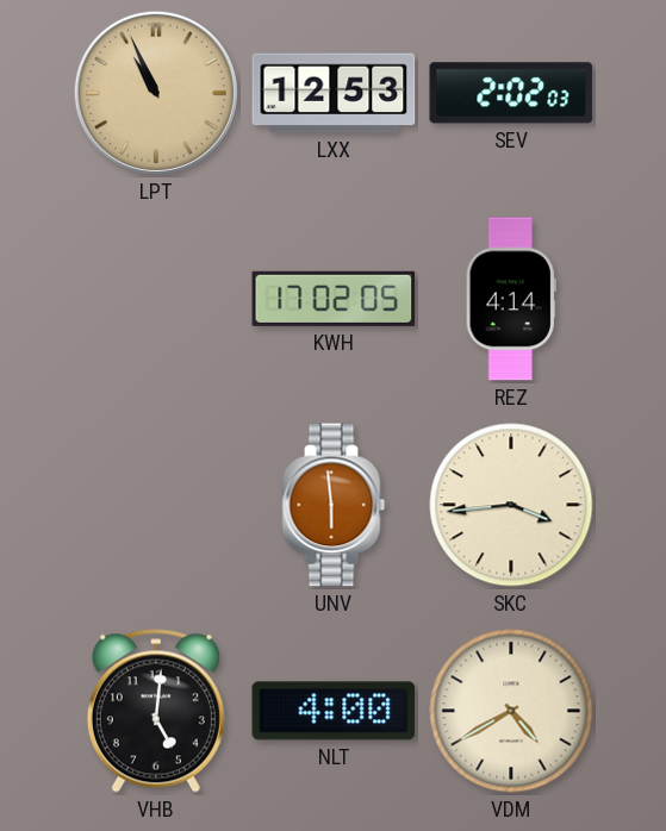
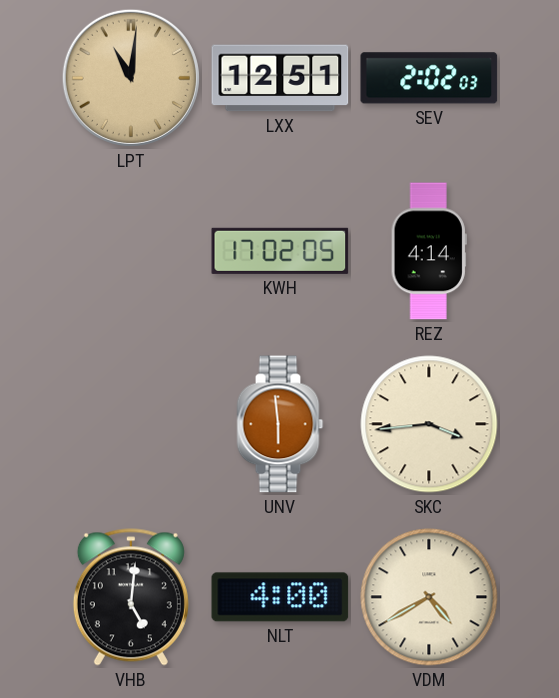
LPT: 10:56 -> 11:01 (131, 78)
LXX: 12:53 -> 12:51 (280, 78)
